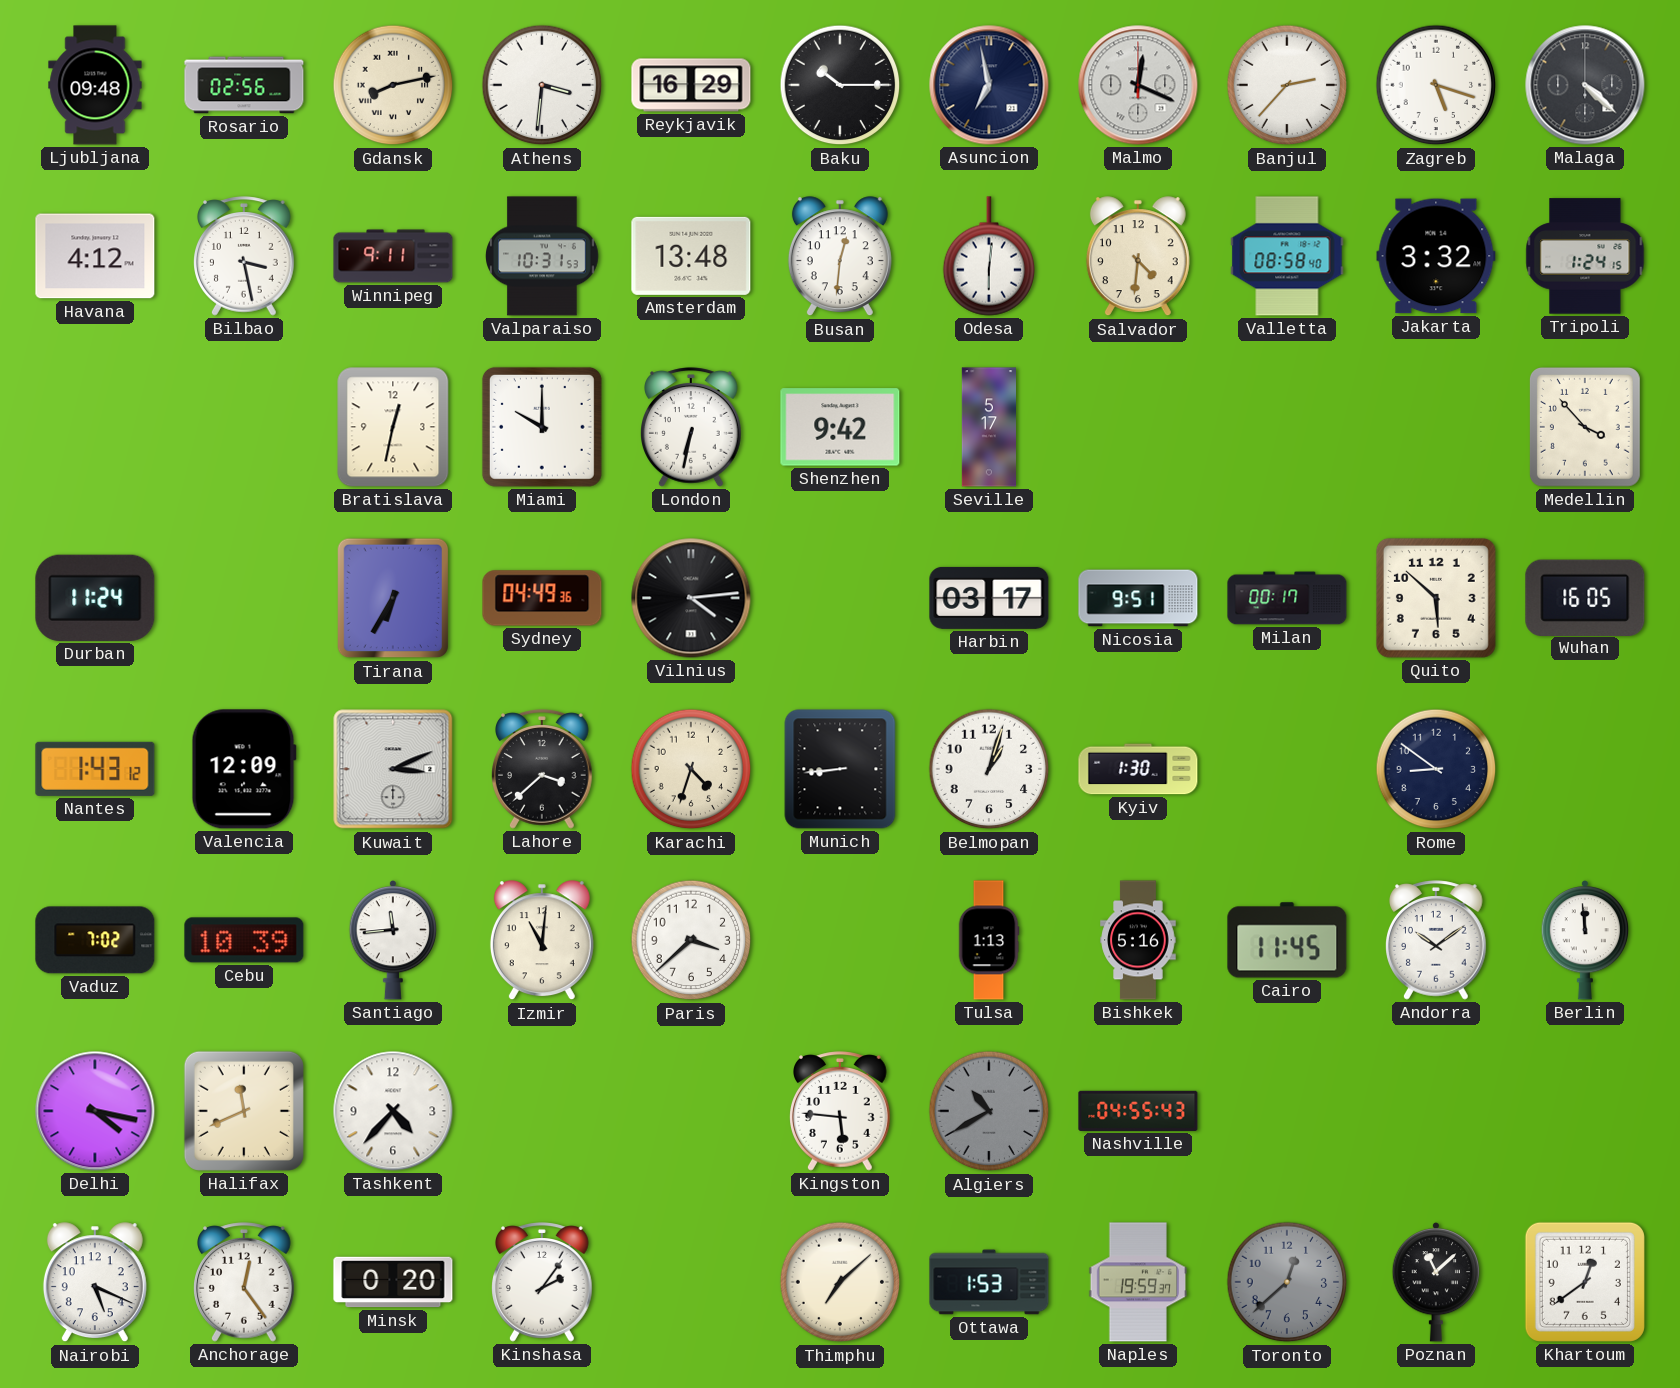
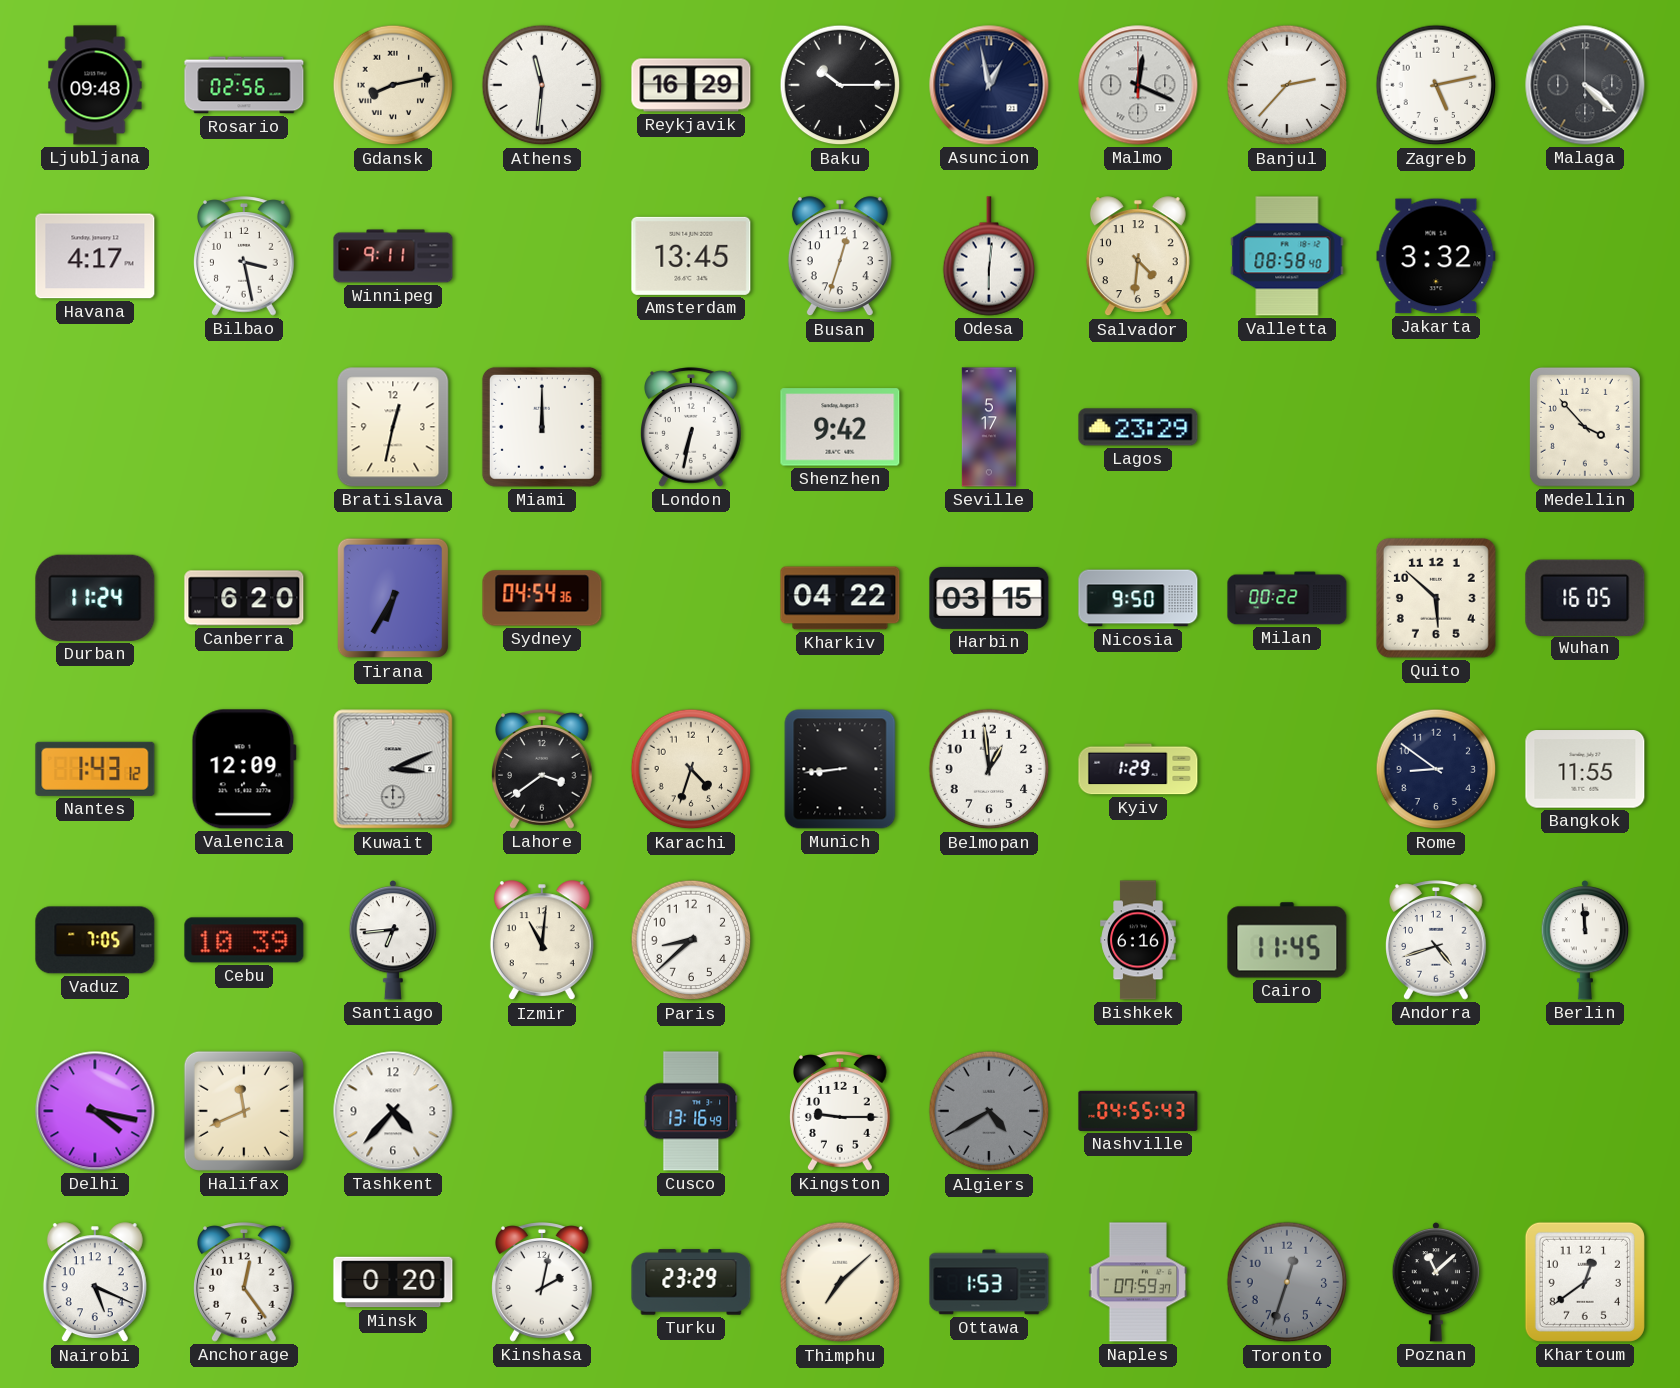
Athens: 3:31 -> 11:31 (542, 85)
Asuncion: 6:58 -> 12:58 (989, 85)
Zagreb: 5:18 -> 5:13 (1436, 85)
Havana: 4:12 -> 4:17 (95, 256)
Valparaiso: 10:31 -> none (542, 256)
Amsterdam: 13:48 -> 13:45 (691, 256)
Busan: 12:31 -> 12:33 (840, 257)
Tripoli: 1:24 -> none (1585, 256)
Miami: 10:00 -> 12:00 (542, 427)
Lagos: none -> 23:29 (1138, 427)
Canberra: none -> 6:20 (244, 598)
Sydney: 04:49 -> 04:54 (542, 598)
Vilnius: 4:14 -> none (691, 598)
Kharkiv: none -> 04:22 (840, 598)
Harbin: 03:17 -> 03:15 (989, 598)
Nicosia: 9:51 -> 9:50 (1138, 598)
Milan: 00:17 -> 00:22 (1287, 598)
Lahore: 3:38 -> 3:39 (543, 769)
Belmopan: 1:03 -> 12:59 (989, 769)
Kyiv: 1:30 -> 1:29 (1138, 769)
Bangkok: none -> 11:55 (1585, 769)
Vaduz: 7:02 -> 7:05 (95, 940)
Santiago: 11:44 -> 6:44 (393, 940)
Paris: 3:38 -> 8:38 (691, 940)
Tulsa: 1:13 -> none (989, 940)
Bishkek: 5:16 -> 6:16 (1138, 940)
Andorra: 10:09 -> 4:42 (1437, 940)
Cusco: none -> 13:16 (691, 1111)
Kingston: 5:46 -> 9:15 (841, 1111)
Algiers: 10:40 -> 4:40 (989, 1111)
Kinshasa: 2:06 -> 2:02 (543, 1282)
Turku: none -> 23:29 (691, 1282)
Naples: 19:59 -> 07:59 (1138, 1282)
Toronto: 12:38 -> 12:33 (1287, 1282)
